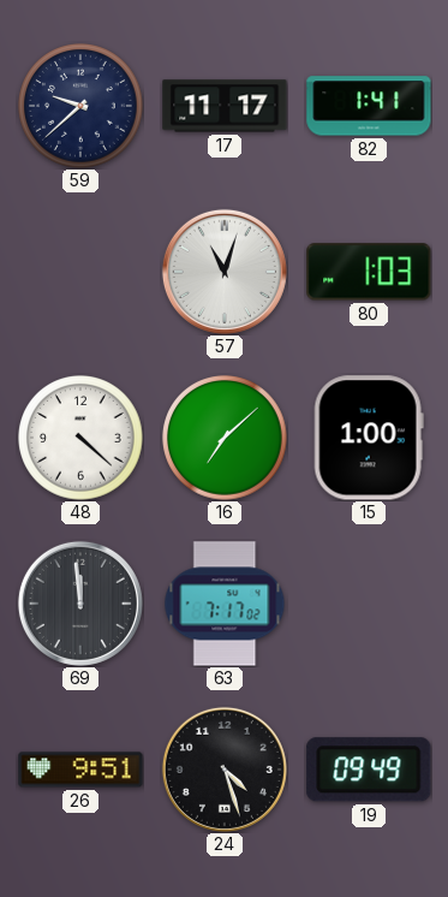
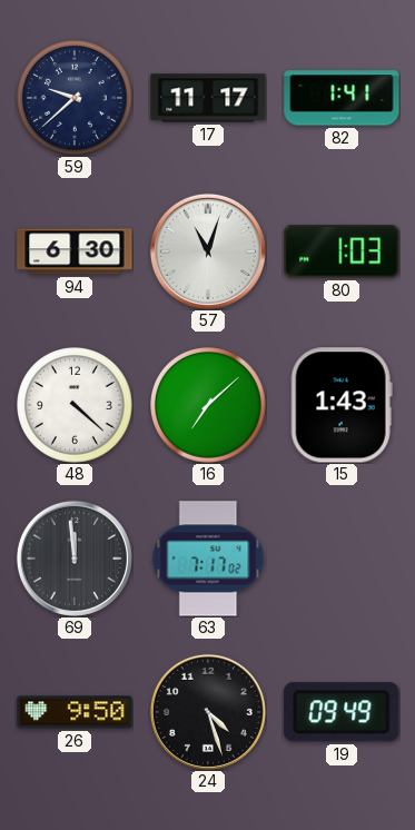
94: none -> 6:30 (75, 251)
15: 1:00 -> 1:43 (342, 405)
26: 9:51 -> 9:50 (75, 712)
